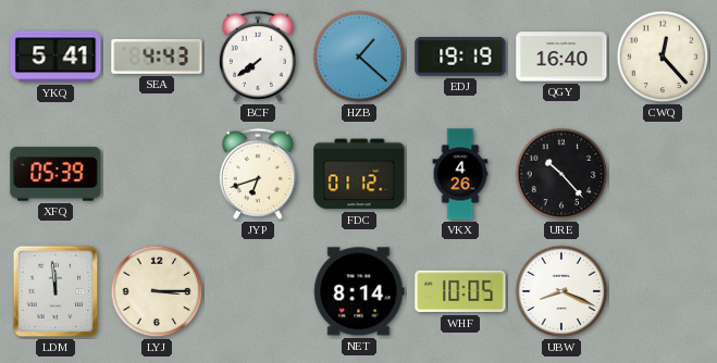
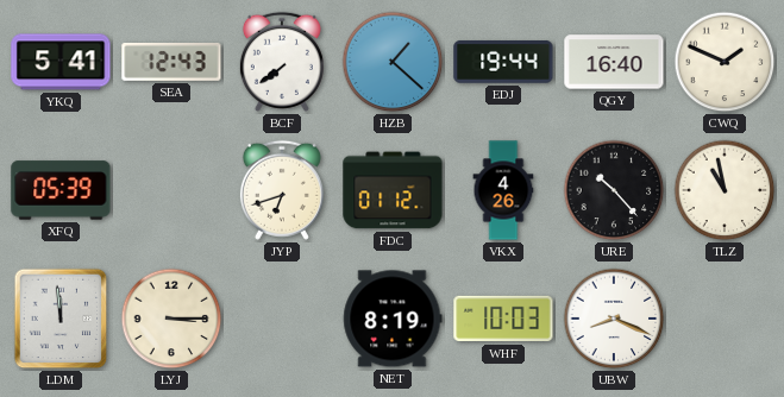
SEA: 4:43 -> 12:43 (171, 62)
EDJ: 19:19 -> 19:44 (503, 63)
CWQ: 12:23 -> 1:49 (725, 62)
TLZ: none -> 10:58 (725, 190)
NET: 8:14 -> 8:19 (393, 319)
WHF: 10:05 -> 10:03 (503, 319)
